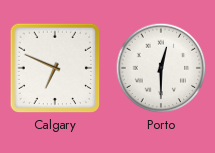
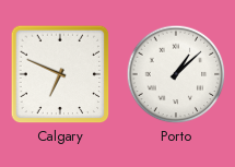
Porto: 12:30 -> 1:08 (176, 74)
